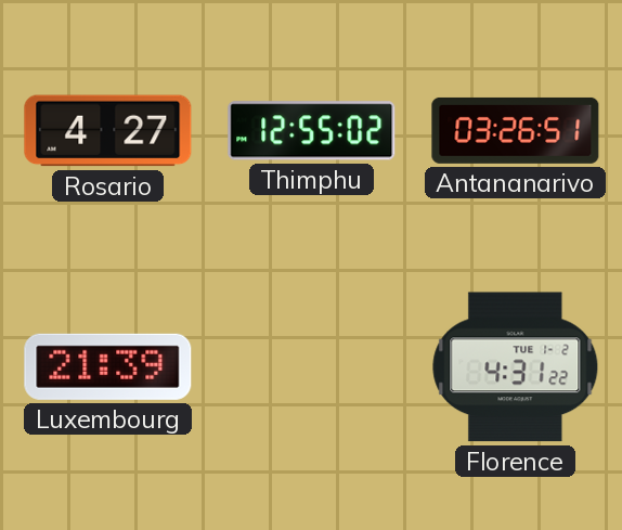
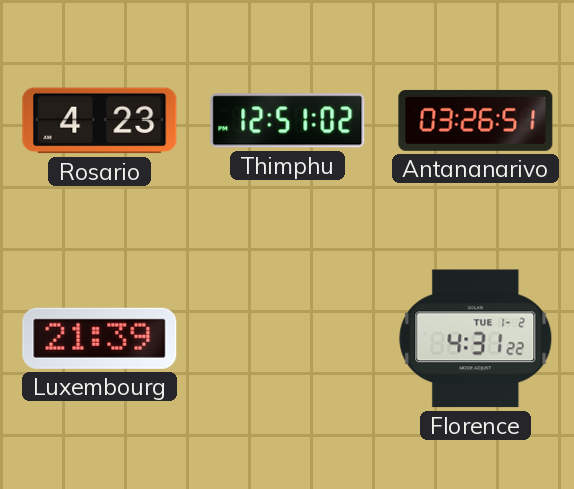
Rosario: 4:27 -> 4:23 (100, 121)
Thimphu: 12:55 -> 12:51 (288, 121)
